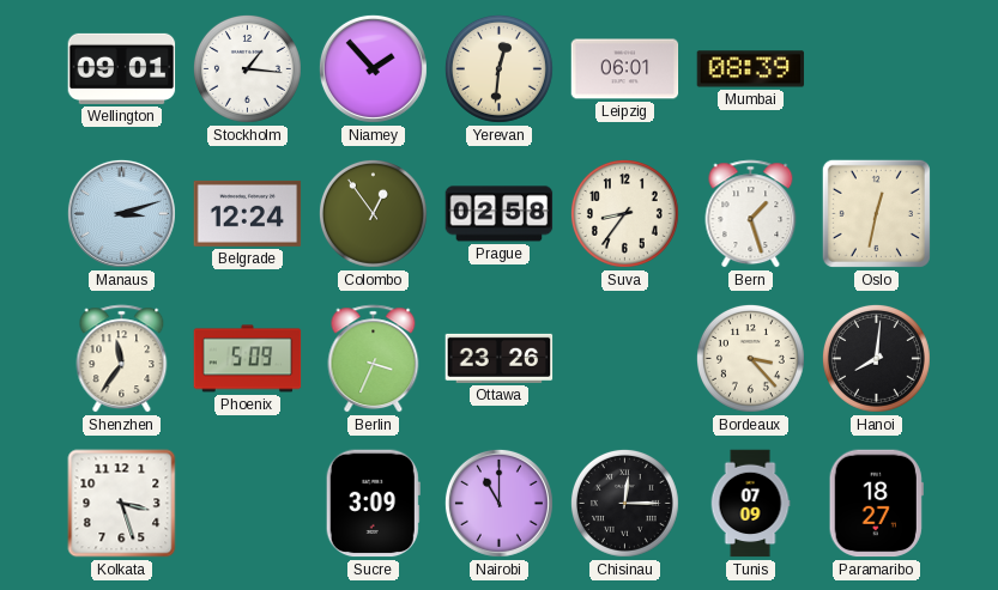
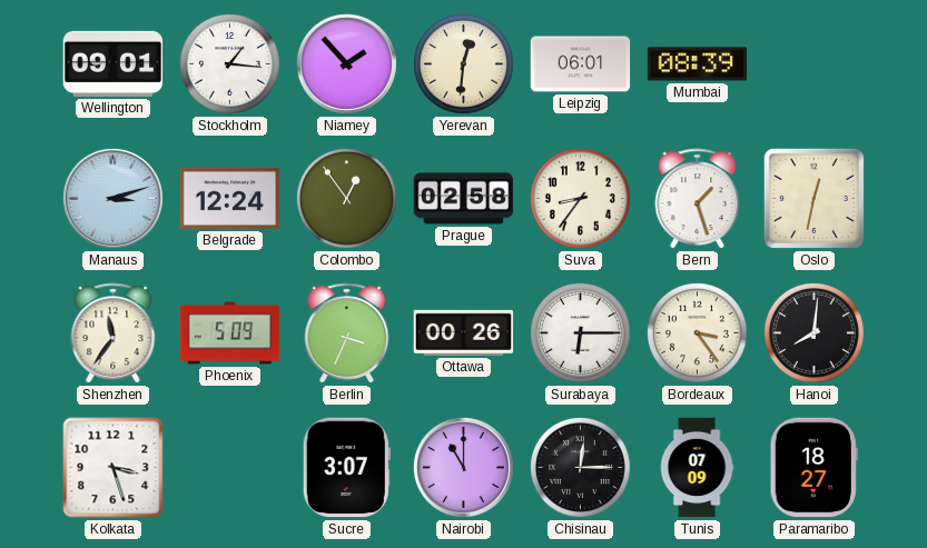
Ottawa: 23:26 -> 00:26 (464, 332)
Surabaya: none -> 6:15 (580, 332)
Bordeaux: 3:23 -> 3:24 (697, 332)
Sucre: 3:09 -> 3:07 (346, 468)
